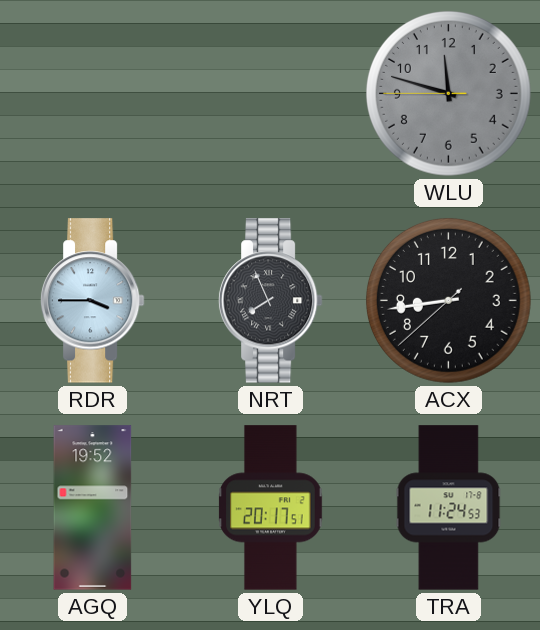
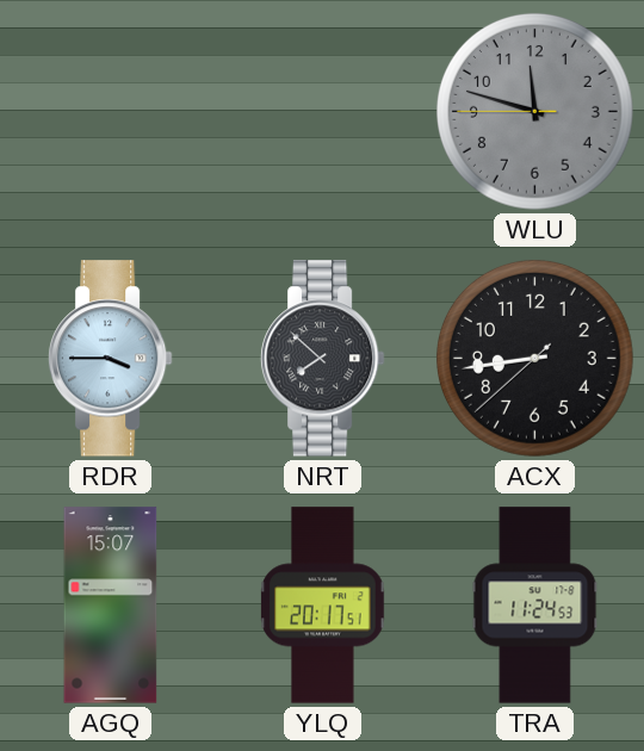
NRT: 7:56 -> 7:52 (322, 359)
AGQ: 19:52 -> 15:07 (111, 606)
